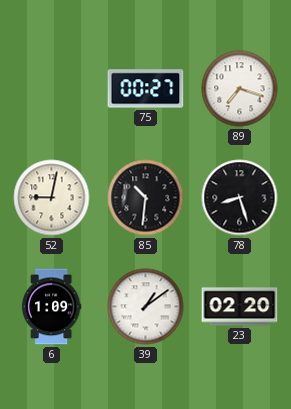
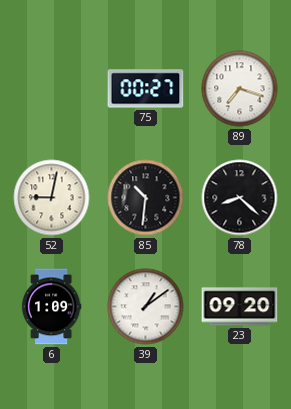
78: 8:27 -> 8:22 (240, 198)
23: 02:20 -> 09:20 (240, 307)
